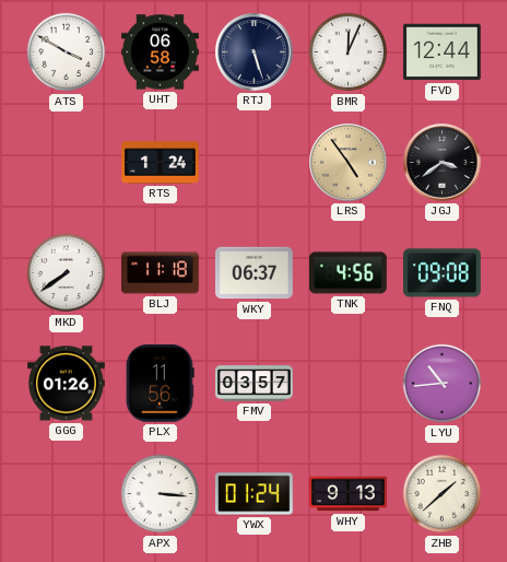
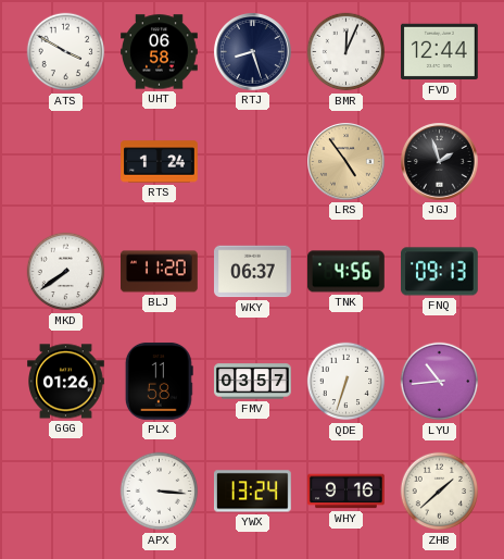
RTJ: 5:27 -> 8:27 (253, 52)
JGJ: 3:39 -> 1:57 (440, 162)
BLJ: 11:18 -> 11:20 (160, 272)
FNQ: 09:08 -> 09:13 (440, 272)
PLX: 11:56 -> 11:58 (159, 382)
QDE: none -> 6:33 (346, 382)
YWX: 01:24 -> 13:24 (253, 492)
WHY: 9:13 -> 9:16 (346, 492)
